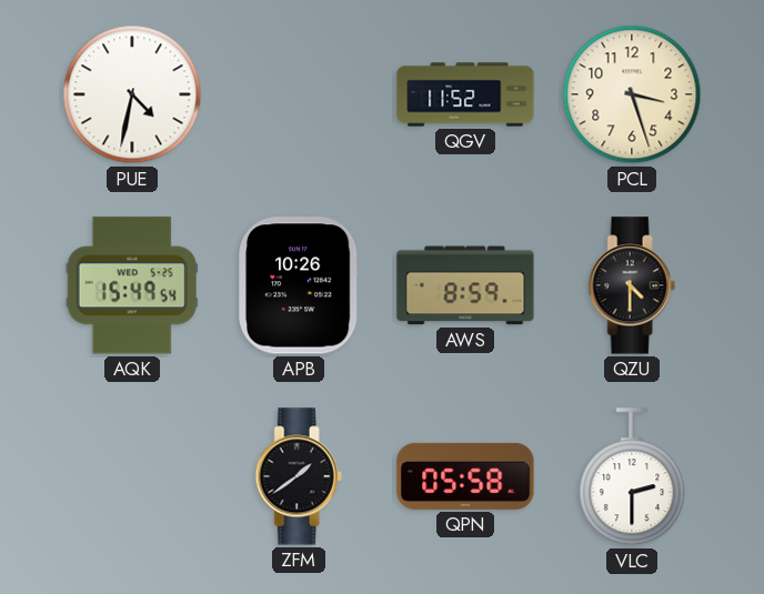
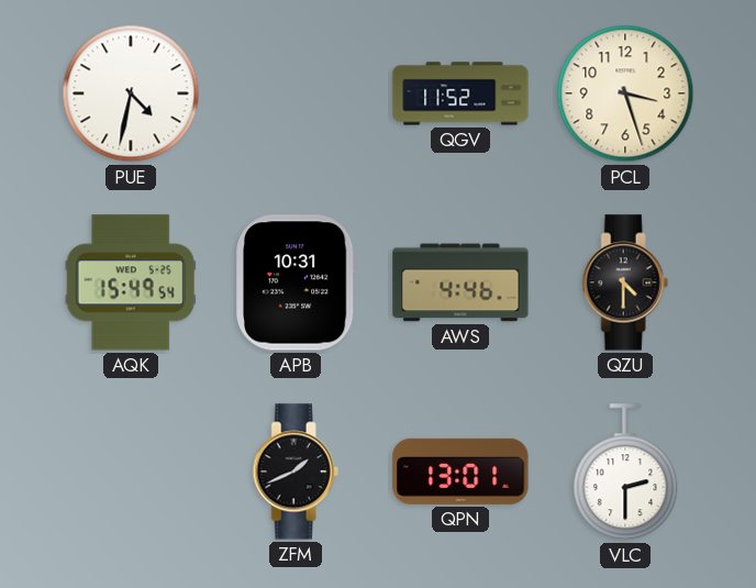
APB: 10:26 -> 10:31 (296, 282)
AWS: 8:59 -> 4:46 (460, 282)
ZFM: 1:39 -> 1:41 (296, 471)
QPN: 05:58 -> 13:01 (460, 471)
